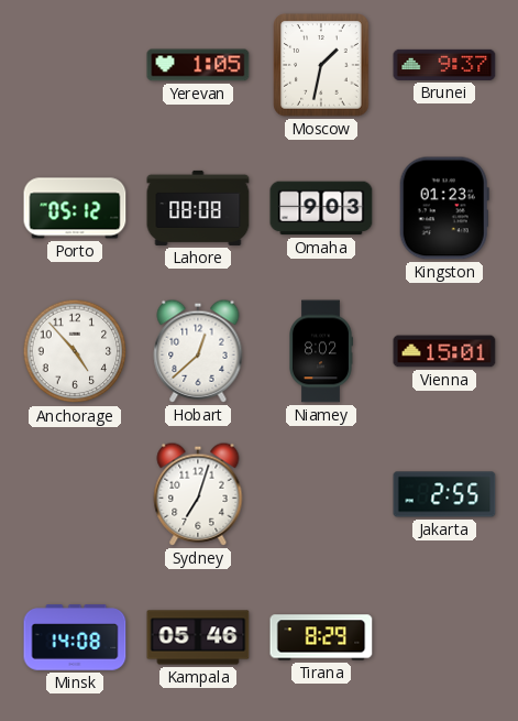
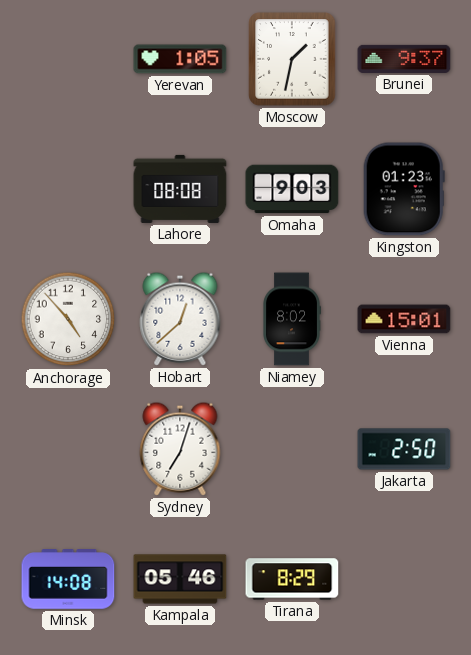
Porto: 05:12 -> none (75, 208)
Jakarta: 2:55 -> 2:50 (404, 449)
